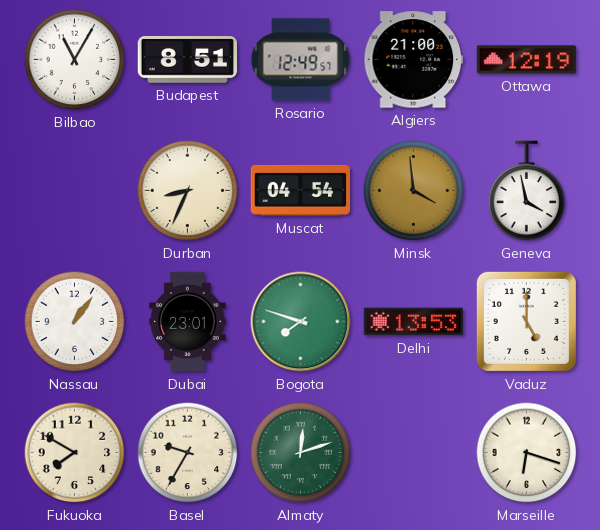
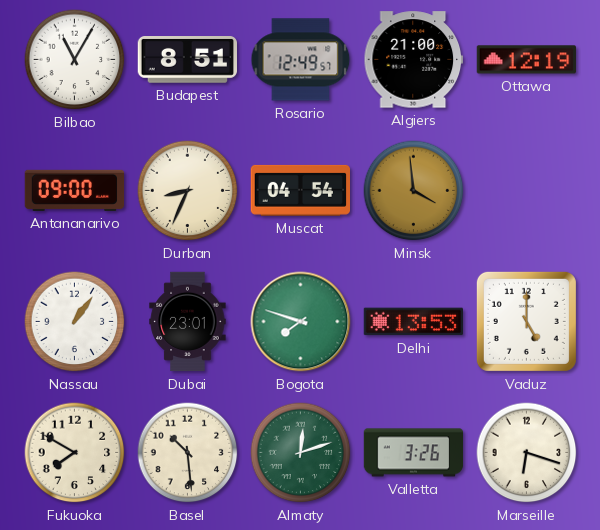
Antananarivo: none -> 09:00 (75, 190)
Geneva: 3:58 -> none (527, 191)
Basel: 9:35 -> 10:29 (188, 453)
Valletta: none -> 3:26 (414, 453)
